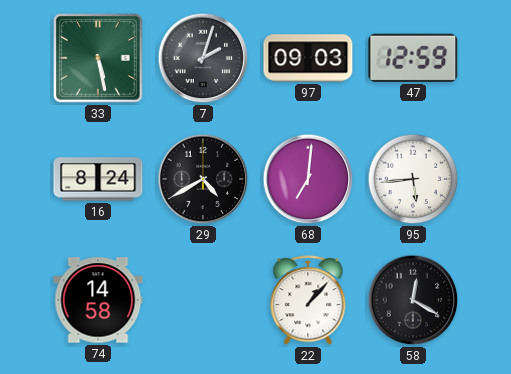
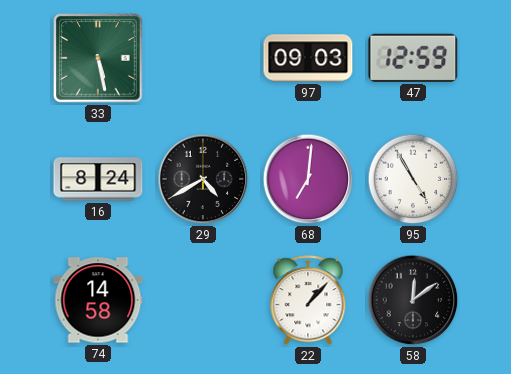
7: 2:03 -> none (203, 58)
95: 5:44 -> 4:55 (413, 179)
58: 12:20 -> 12:09 (413, 300)
